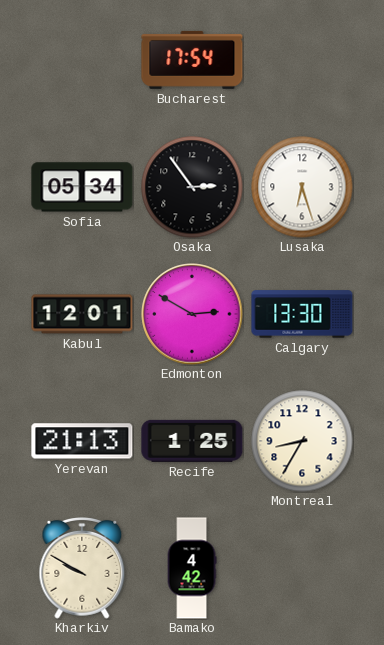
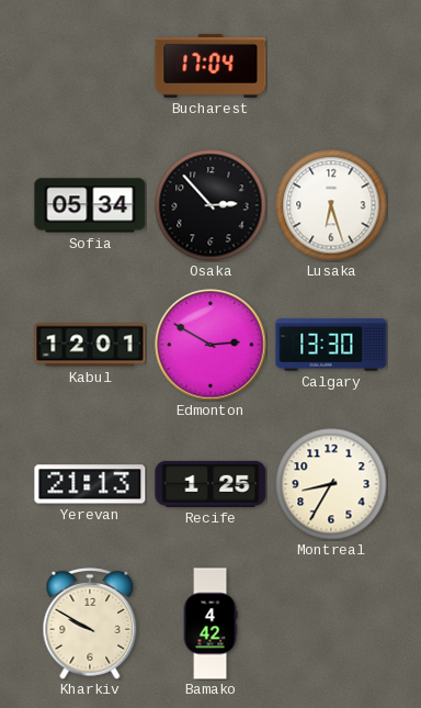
Bucharest: 17:54 -> 17:04 (210, 66)
Osaka: 2:54 -> 2:53 (210, 205)
